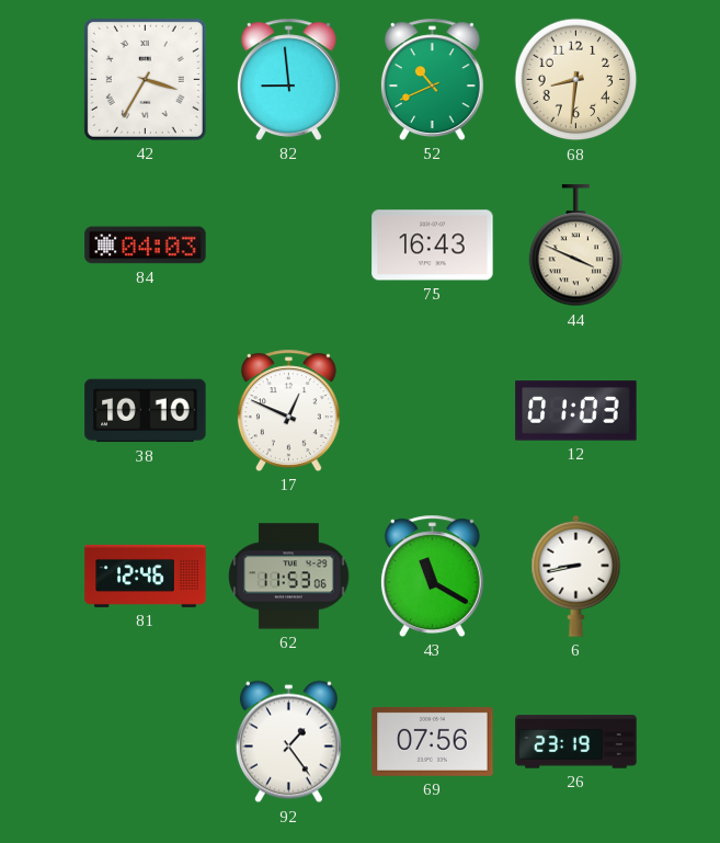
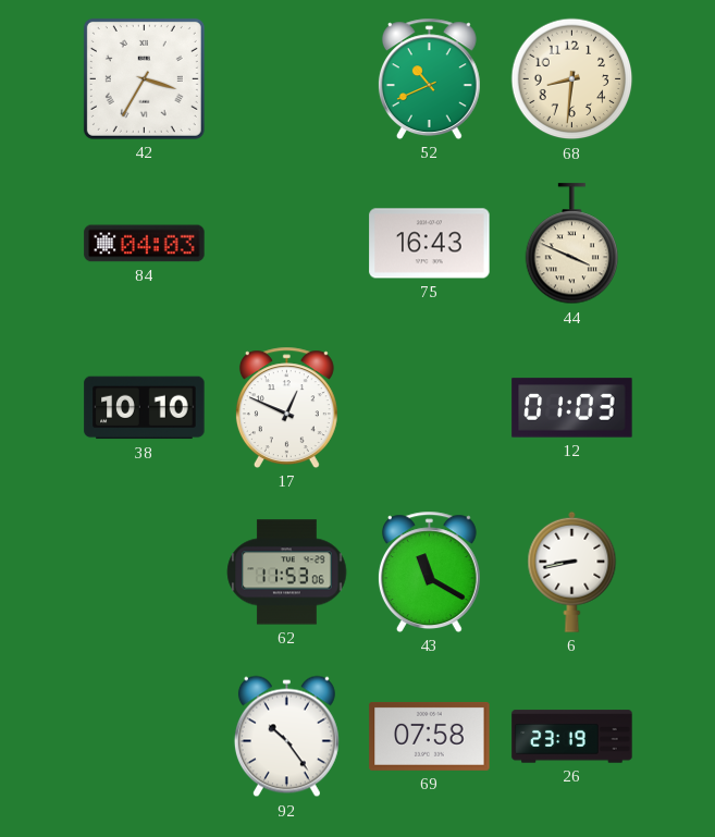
82: 8:59 -> none (288, 79)
81: 12:46 -> none (146, 576)
92: 1:24 -> 10:24 (286, 737)
69: 07:56 -> 07:58 (430, 736)
